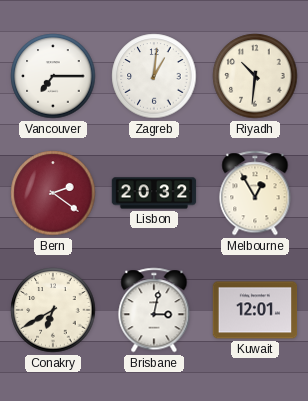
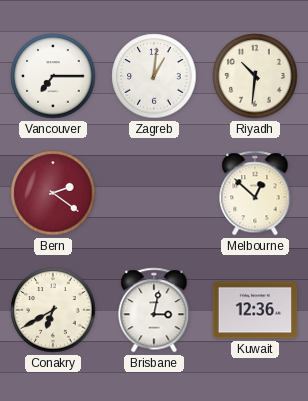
Lisbon: 20:32 -> none (154, 193)
Melbourne: 12:55 -> 12:52 (255, 193)
Kuwait: 12:01 -> 12:36 (255, 310)
